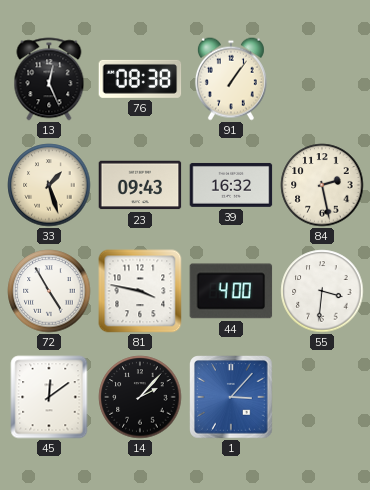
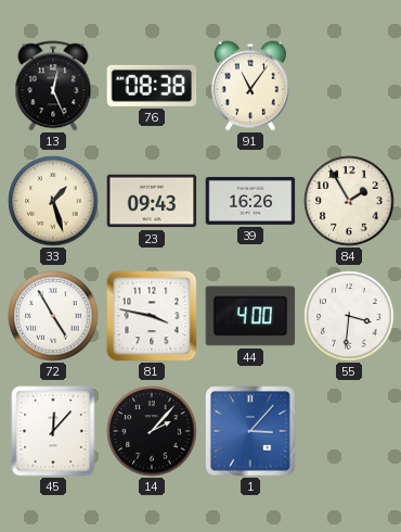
91: 1:06 -> 11:06 (250, 86)
39: 16:32 -> 16:26 (250, 201)
84: 2:28 -> 1:55 (349, 201)
45: 12:09 -> 12:07 (53, 431)
